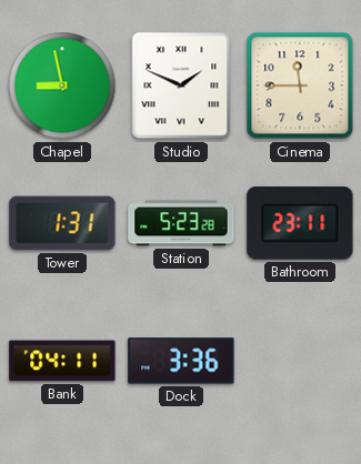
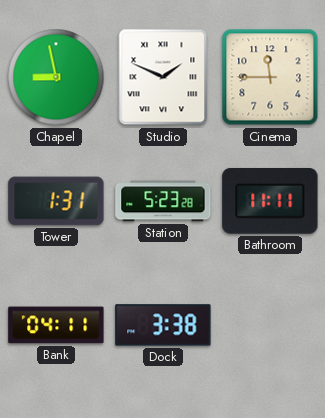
Bathroom: 23:11 -> 11:11 (270, 201)
Dock: 3:36 -> 3:38 (163, 325)
